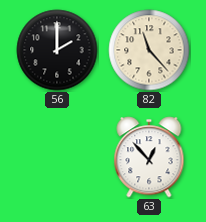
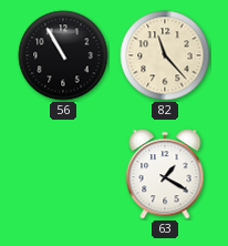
56: 2:00 -> 10:55 (63, 55)
63: 12:53 -> 1:20 (165, 174)
